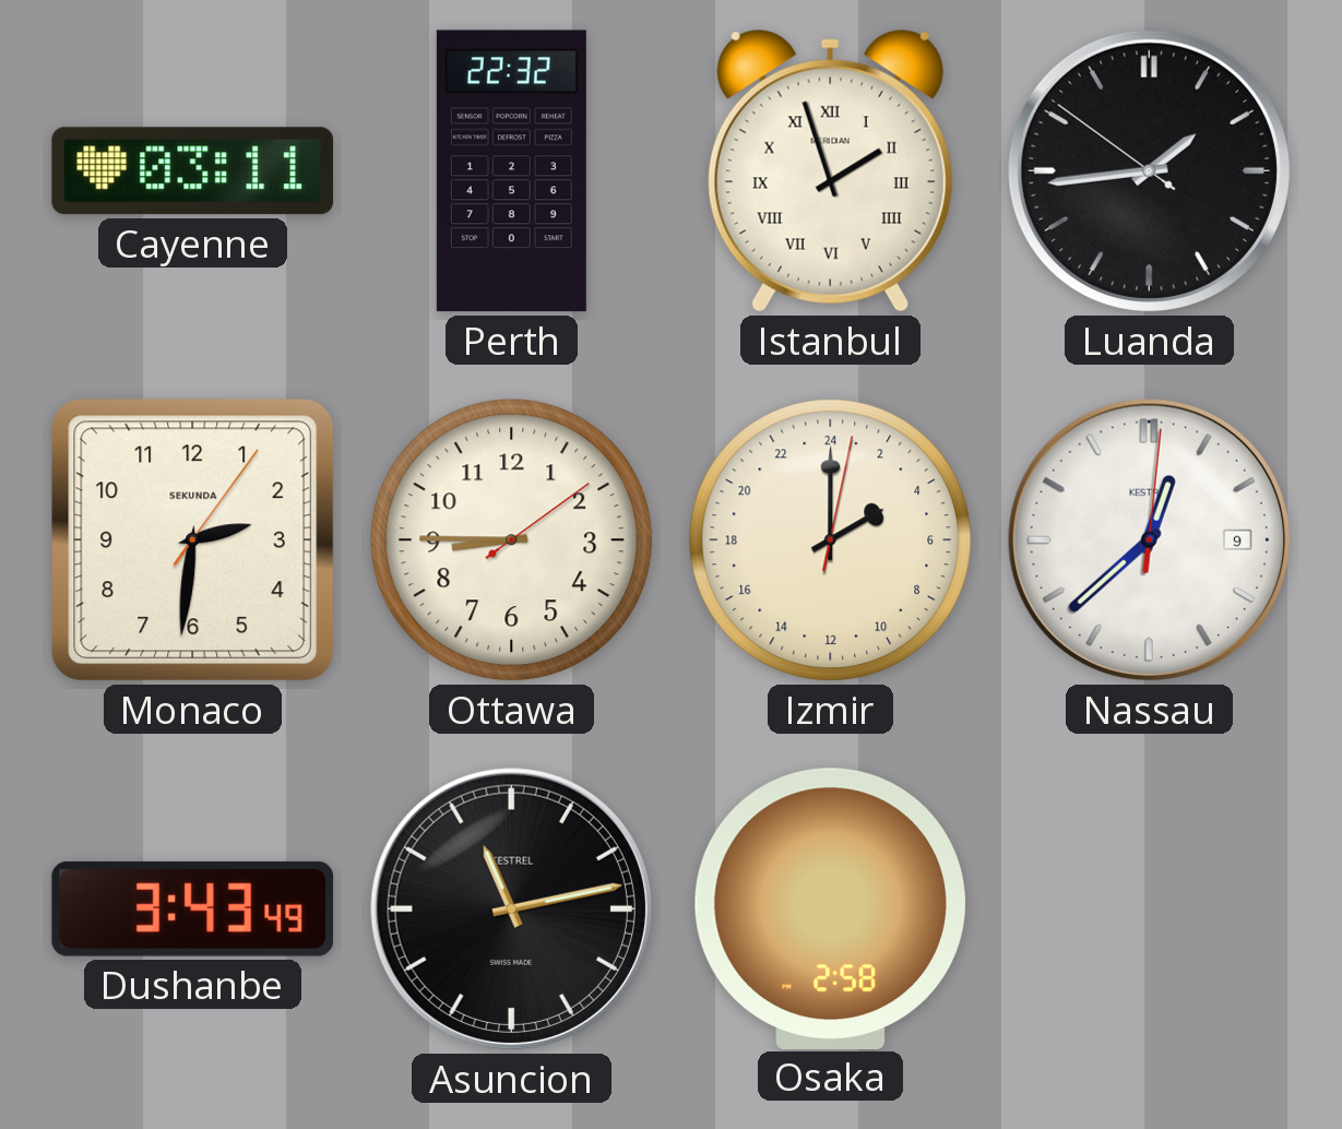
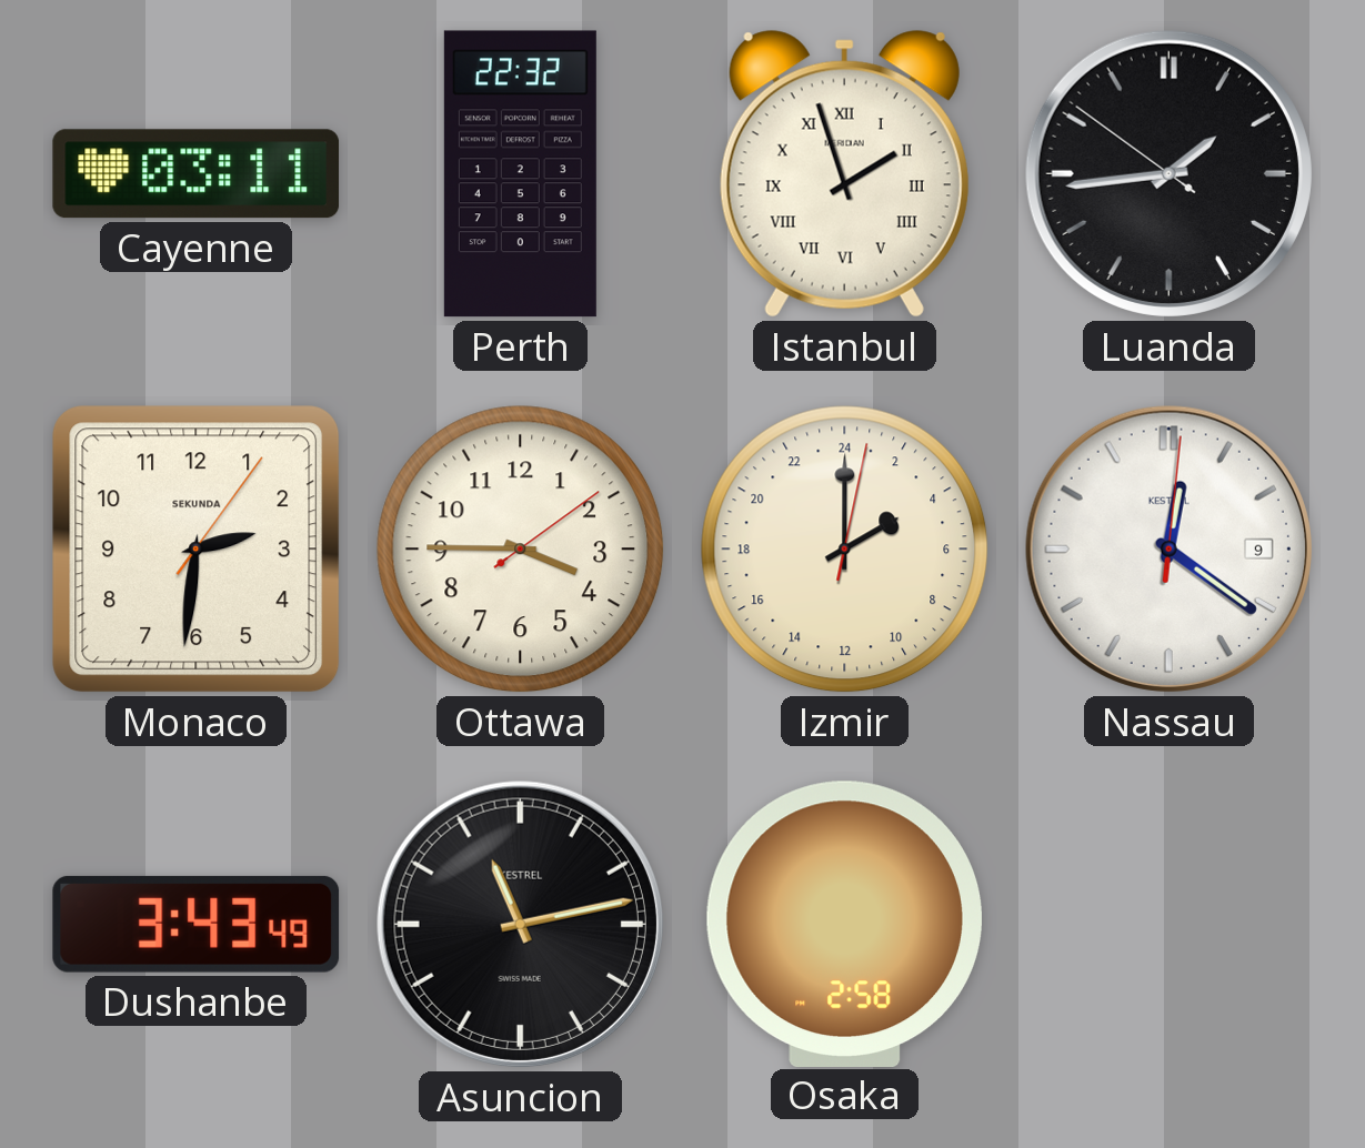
Ottawa: 8:45 -> 3:45 (521, 550)
Nassau: 12:38 -> 12:21 (1168, 548)
